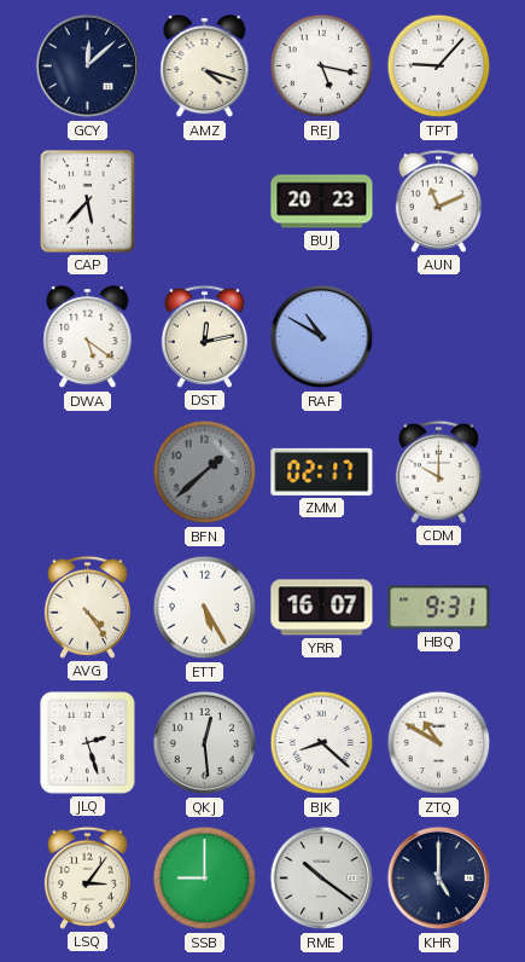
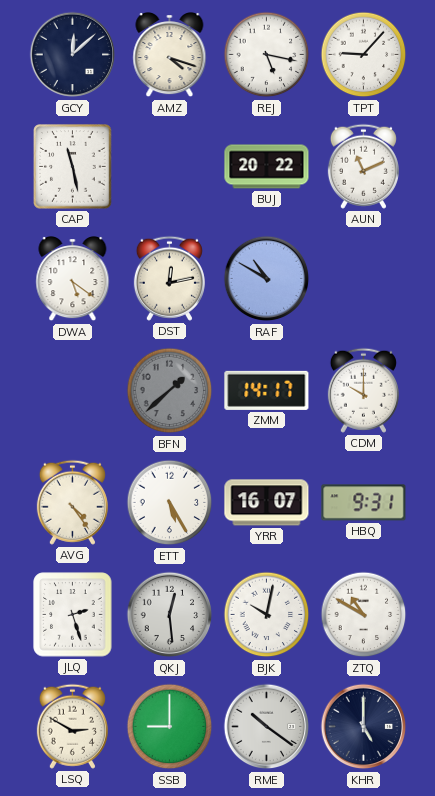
CAP: 5:37 -> 11:28 (73, 167)
BUJ: 20:23 -> 20:22 (267, 167)
ZMM: 02:17 -> 14:17 (267, 390)
BJK: 8:22 -> 10:02 (267, 615)
LSQ: 3:06 -> 2:50 (72, 726)
